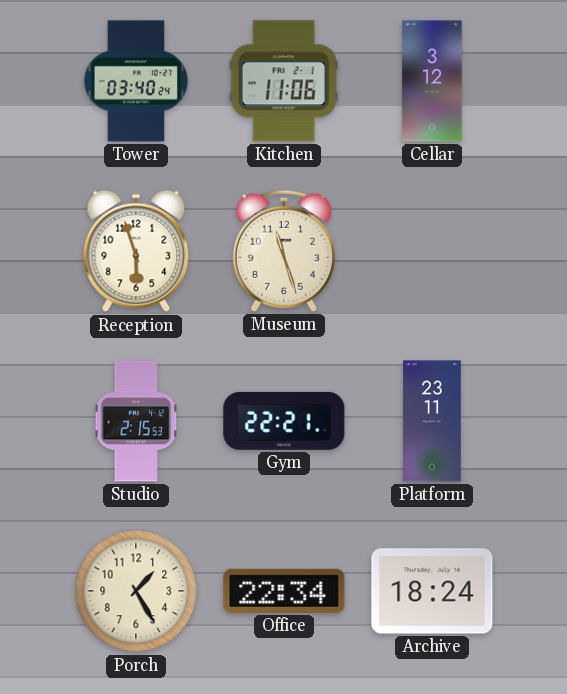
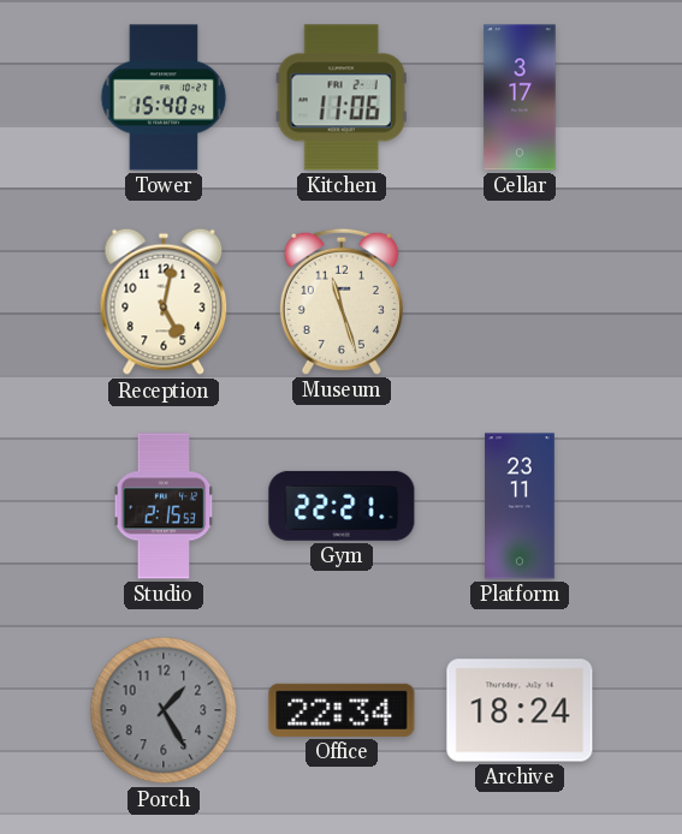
Tower: 03:40 -> 15:40 (164, 97)
Cellar: 3:12 -> 3:17 (520, 97)
Reception: 5:57 -> 5:02 (164, 302)
Porch dial: cream -> grey (164, 710)
